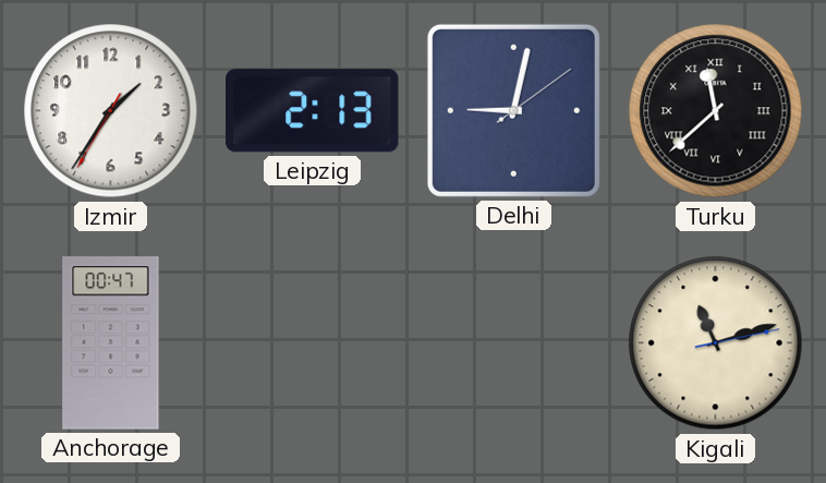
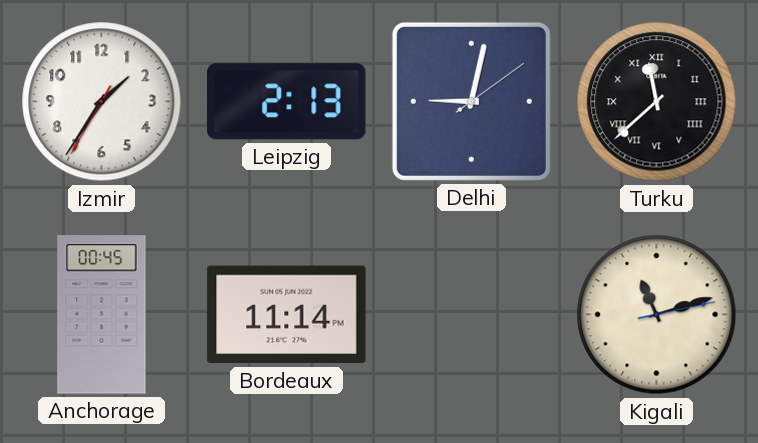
Anchorage: 00:47 -> 00:45 (102, 315)
Bordeaux: none -> 11:14 (287, 315)
